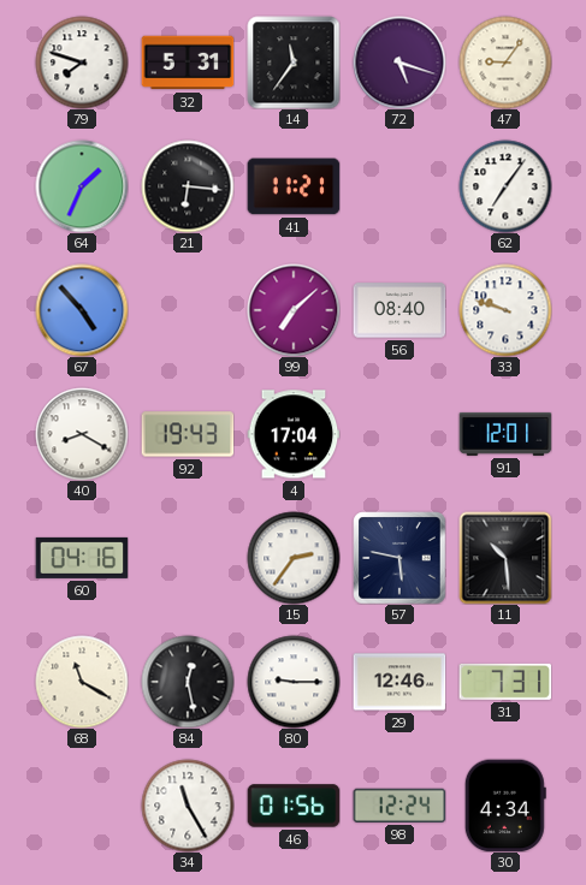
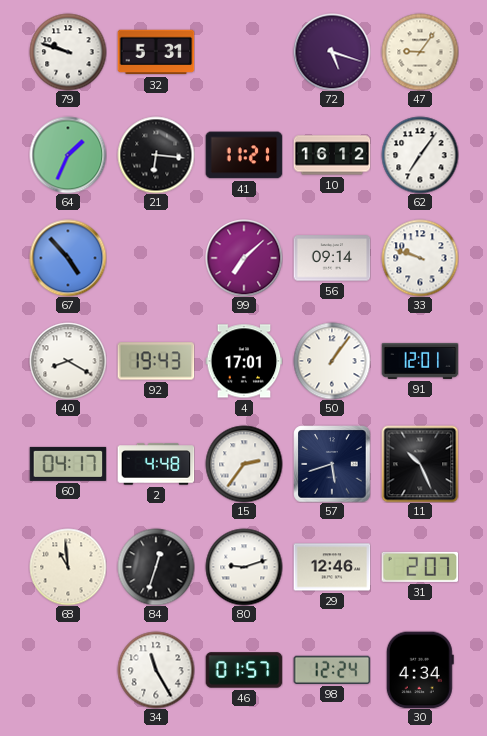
79: 7:48 -> 9:48 (68, 52)
14: 11:36 -> none (294, 63)
10: none -> 16:12 (332, 155)
56: 08:40 -> 09:14 (332, 258)
4: 17:04 -> 17:01 (244, 361)
50: none -> 1:06 (332, 361)
60: 04:16 -> 04:17 (68, 464)
2: none -> 4:48 (156, 464)
57: 5:47 -> 5:42 (332, 464)
11: 10:29 -> 10:26 (420, 464)
68: 11:20 -> 10:59 (68, 567)
84: 12:28 -> 12:33 (156, 567)
80: 9:15 -> 9:12 (244, 567)
31: 7:31 -> 2:07 (420, 567)
46: 01:56 -> 01:57 (244, 670)
